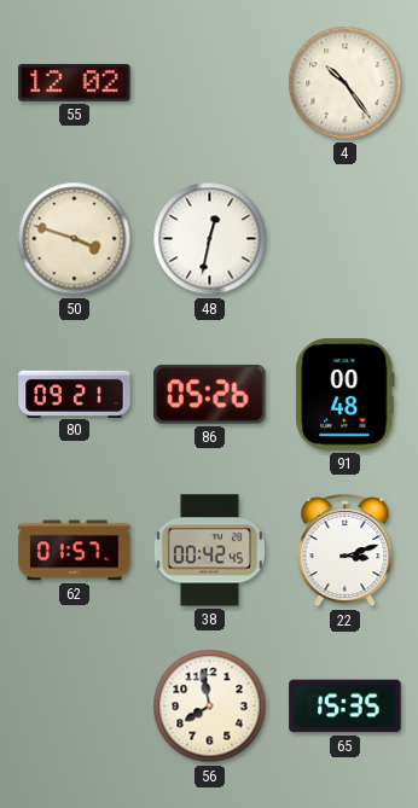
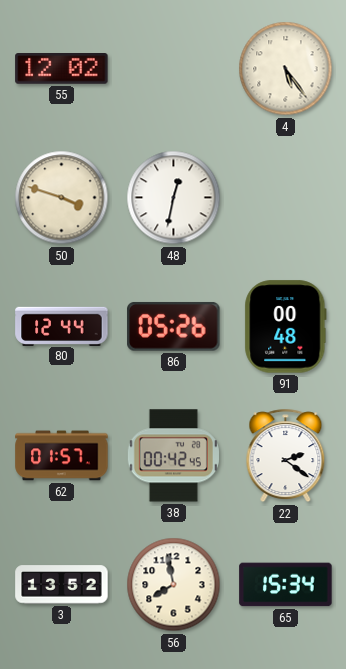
4: 10:24 -> 5:24 (286, 69)
80: 09:21 -> 12:44 (62, 326)
22: 3:12 -> 2:21 (286, 456)
3: none -> 13:52 (62, 585)
65: 15:35 -> 15:34 (286, 585)
